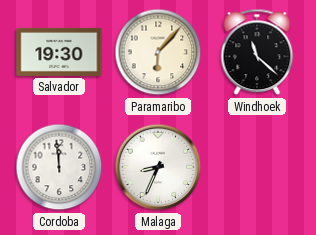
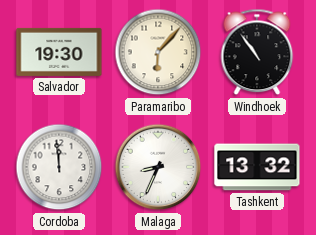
Windhoek: 11:22 -> 10:54 (257, 52)
Tashkent: none -> 13:32 (257, 167)
